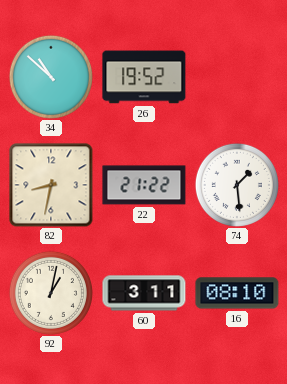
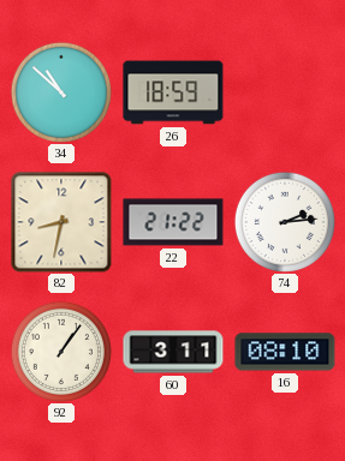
26: 19:52 -> 18:59 (173, 92)
74: 1:29 -> 2:14 (285, 222)
92: 1:02 -> 1:06 (61, 352)
